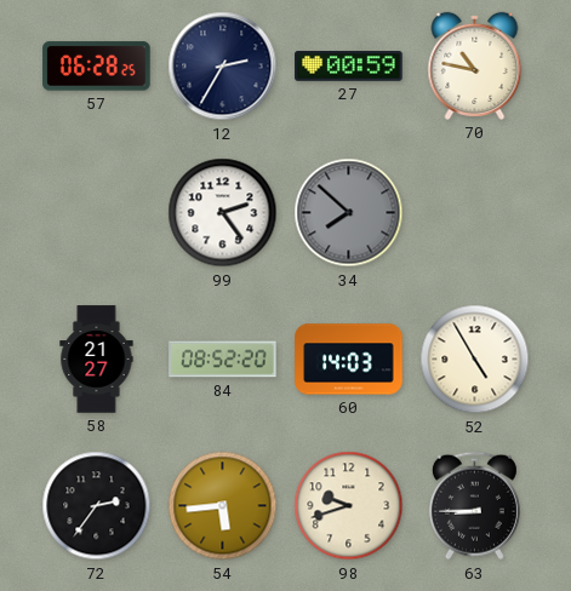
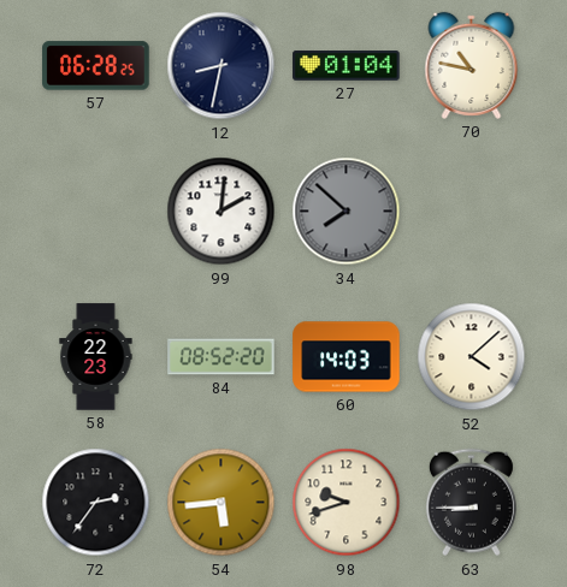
12: 2:35 -> 8:32 (222, 66)
27: 00:59 -> 01:04 (347, 66)
99: 2:24 -> 2:01 (222, 212)
58: 21:27 -> 22:23 (96, 357)
52: 4:55 -> 4:08 (472, 357)
